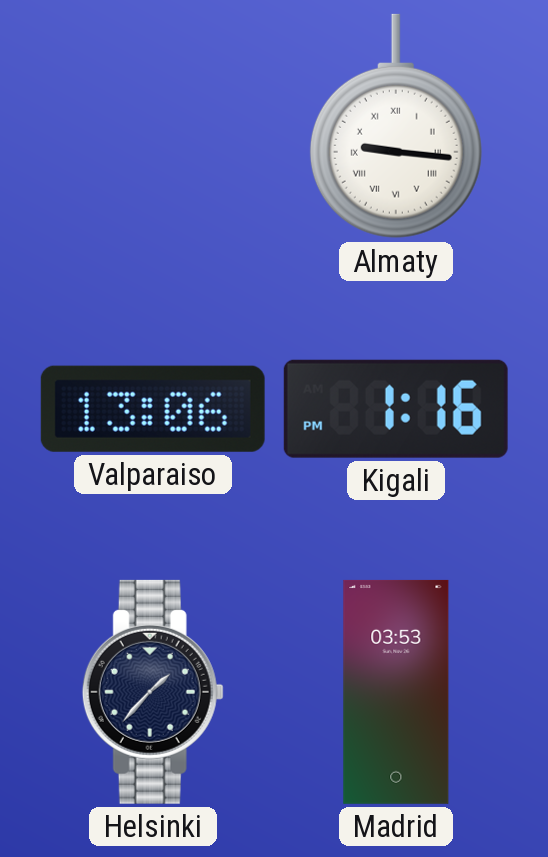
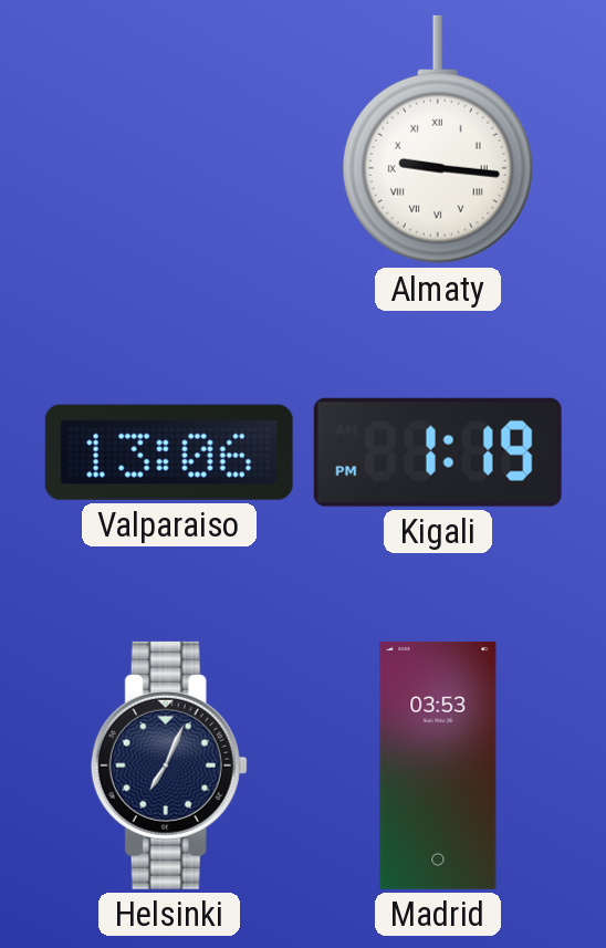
Kigali: 1:16 -> 1:19 (438, 452)
Helsinki: 1:37 -> 7:04 (169, 765)
